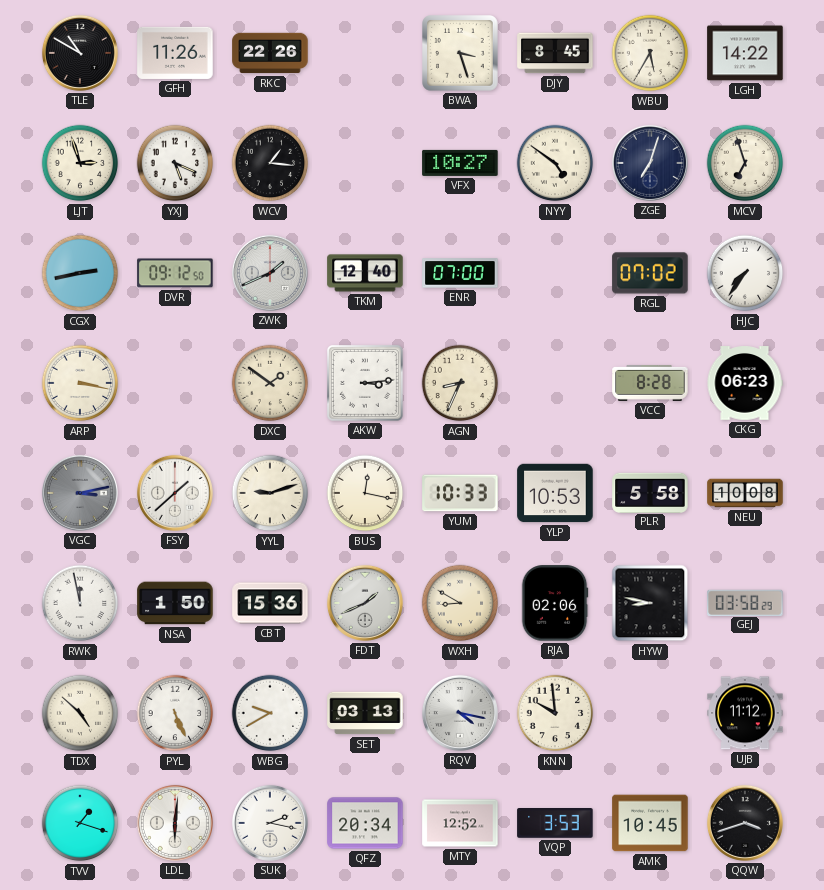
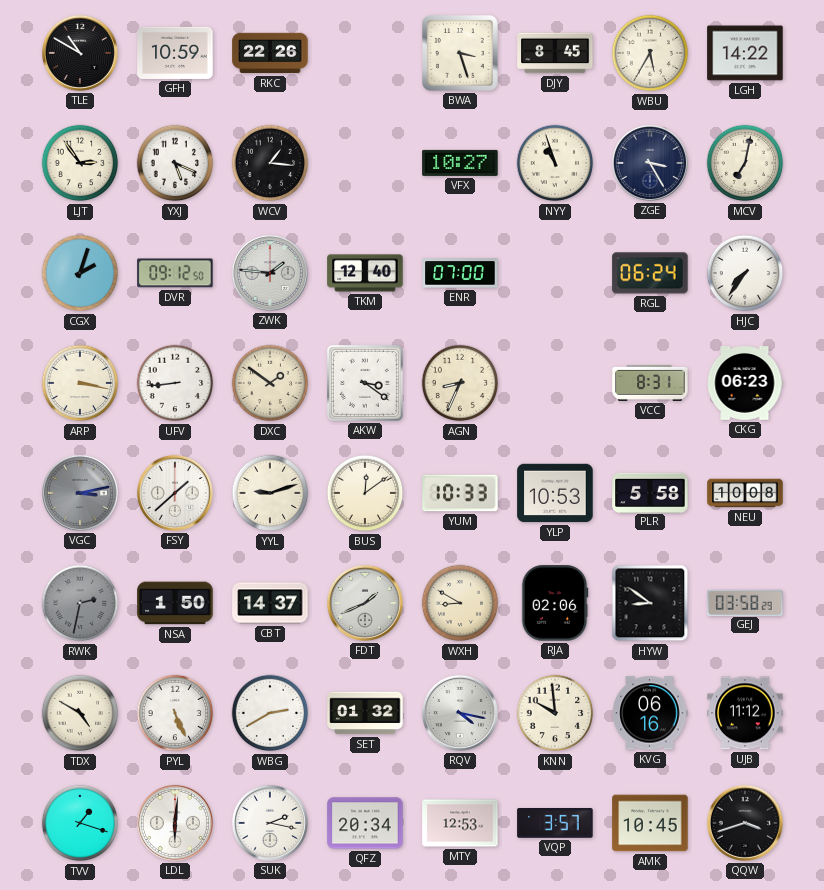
GFH: 11:26 -> 10:59 (175, 53)
LJT: 2:57 -> 2:54 (80, 163)
NYY: 4:51 -> 10:57 (555, 163)
ZGE: 7:03 -> 3:25 (650, 163)
MCV: 6:57 -> 7:02 (745, 163)
CGX: 2:43 -> 2:03 (80, 273)
ZWK: 1:41 -> 1:46 (270, 273)
RGL: 07:02 -> 06:24 (650, 273)
UFV: none -> 8:44 (175, 383)
AKW: 3:14 -> 3:21 (365, 383)
VCC: 8:28 -> 8:31 (650, 383)
BUS: 12:17 -> 12:09 (365, 493)
RWK: 11:58 -> 2:32 (80, 603)
RWK dial: white -> grey (80, 603)
CBT: 15:36 -> 14:37 (270, 603)
HYW: 8:47 -> 8:51 (650, 603)
TDX: 4:52 -> 4:50 (80, 713)
WBG: 9:40 -> 2:40 (270, 713)
SET: 03:13 -> 01:32 (365, 713)
KVG: none -> 06:16 (650, 713)
MTY: 12:52 -> 12:53 (460, 823)
VQP: 3:53 -> 3:57 (555, 824)
